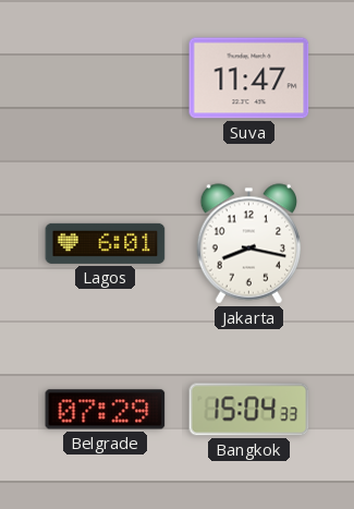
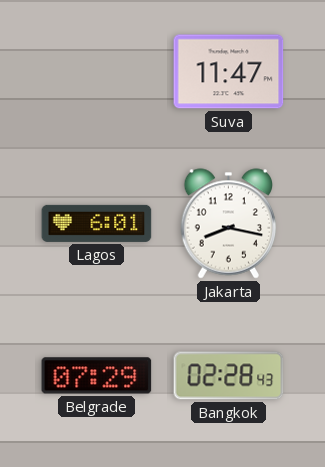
Bangkok: 15:04 -> 02:28 (229, 376)
